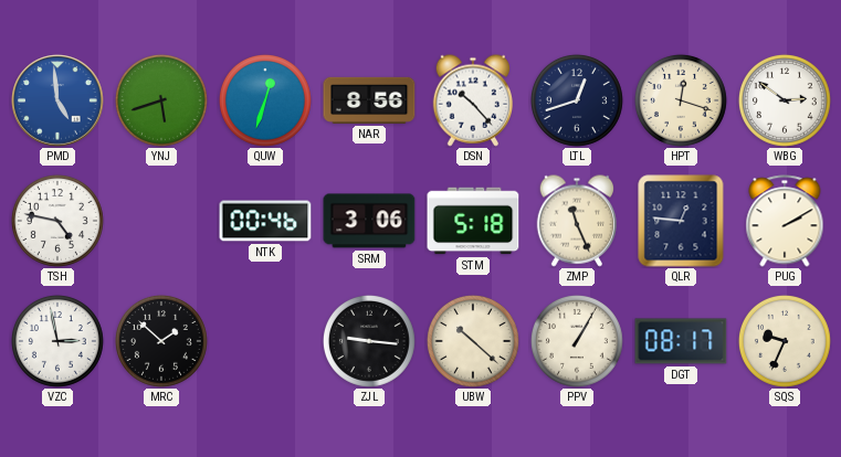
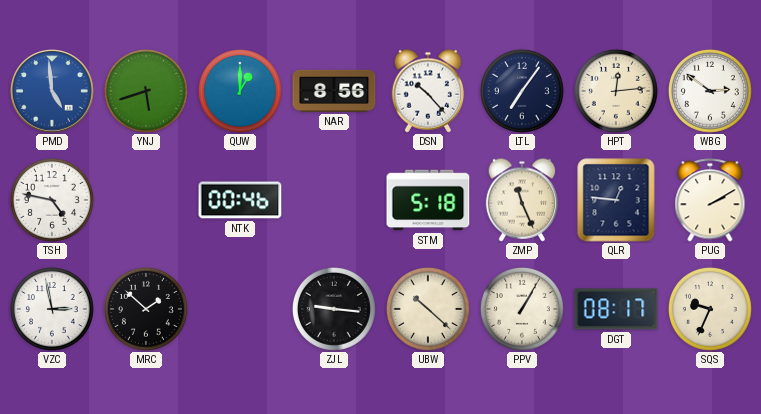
QUW: 12:33 -> 1:00 (240, 91)
LTL: 12:42 -> 7:06 (522, 91)
HPT: 12:18 -> 12:14 (616, 91)
SRM: 3:06 -> none (369, 221)
